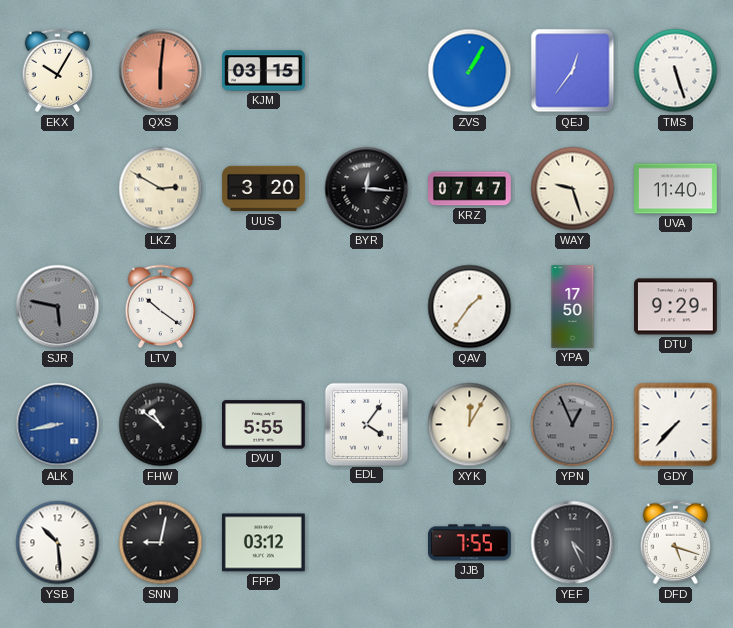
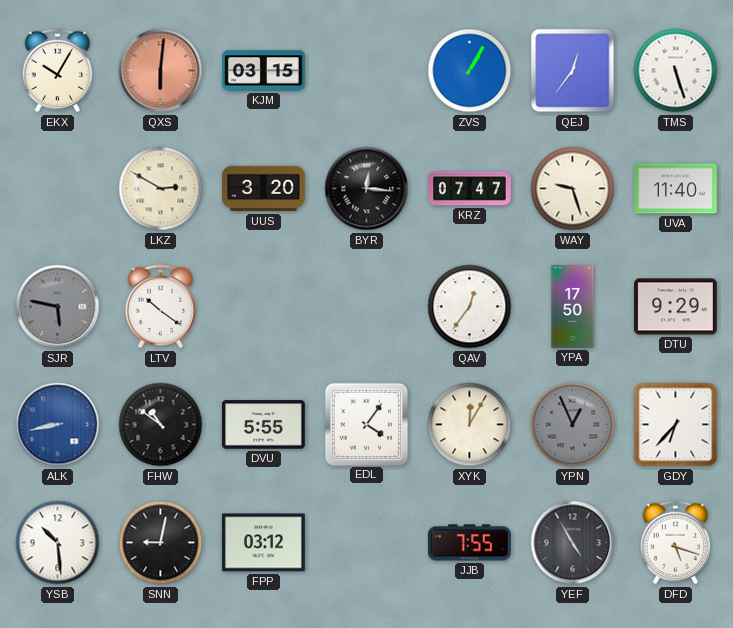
QAV: 1:36 -> 12:36 (470, 307)
GDY: 7:37 -> 6:37 (676, 425)
YEF: 4:26 -> 4:55 (573, 543)
